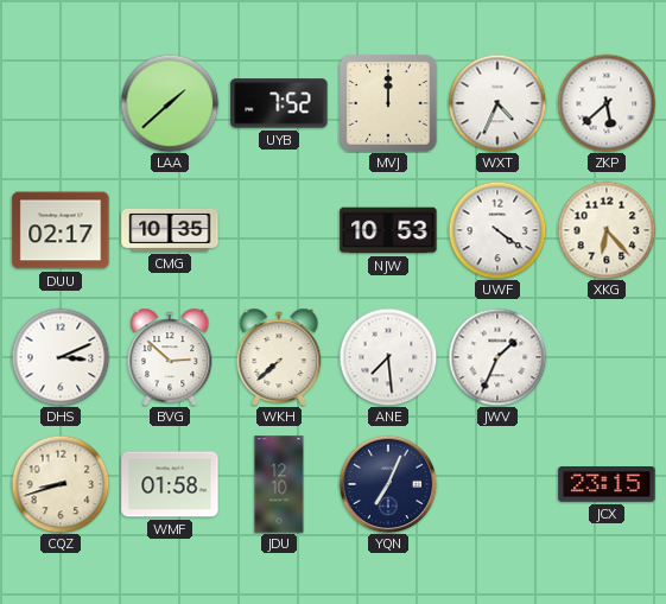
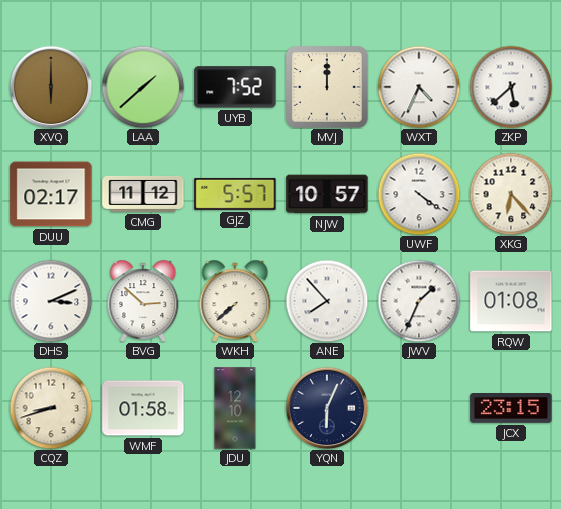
XVQ: none -> 6:00 (51, 87)
CMG: 10:35 -> 11:12 (143, 194)
GJZ: none -> 5:57 (235, 194)
NJW: 10:53 -> 10:57 (327, 194)
ANE: 7:29 -> 7:53 (327, 301)
RQW: none -> 01:08 (511, 301)
YQN: 7:04 -> 6:04 (327, 408)
